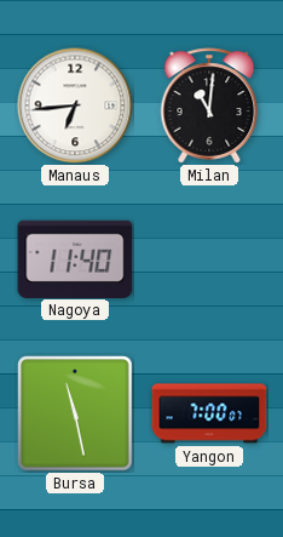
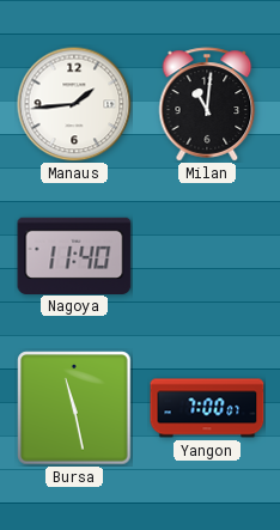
Manaus: 6:44 -> 1:44 (74, 104)
